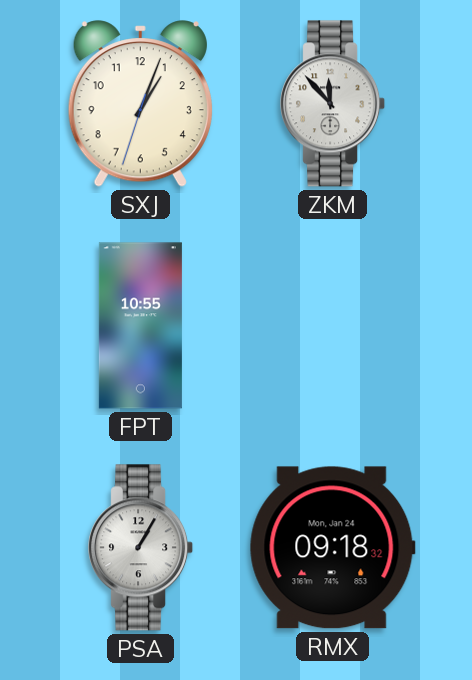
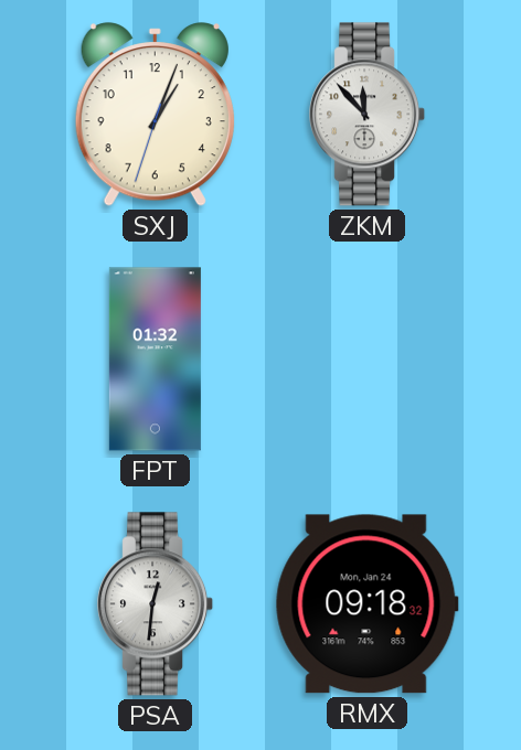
FPT: 10:55 -> 01:32 (155, 360)
PSA: 1:05 -> 12:31 (156, 604)
